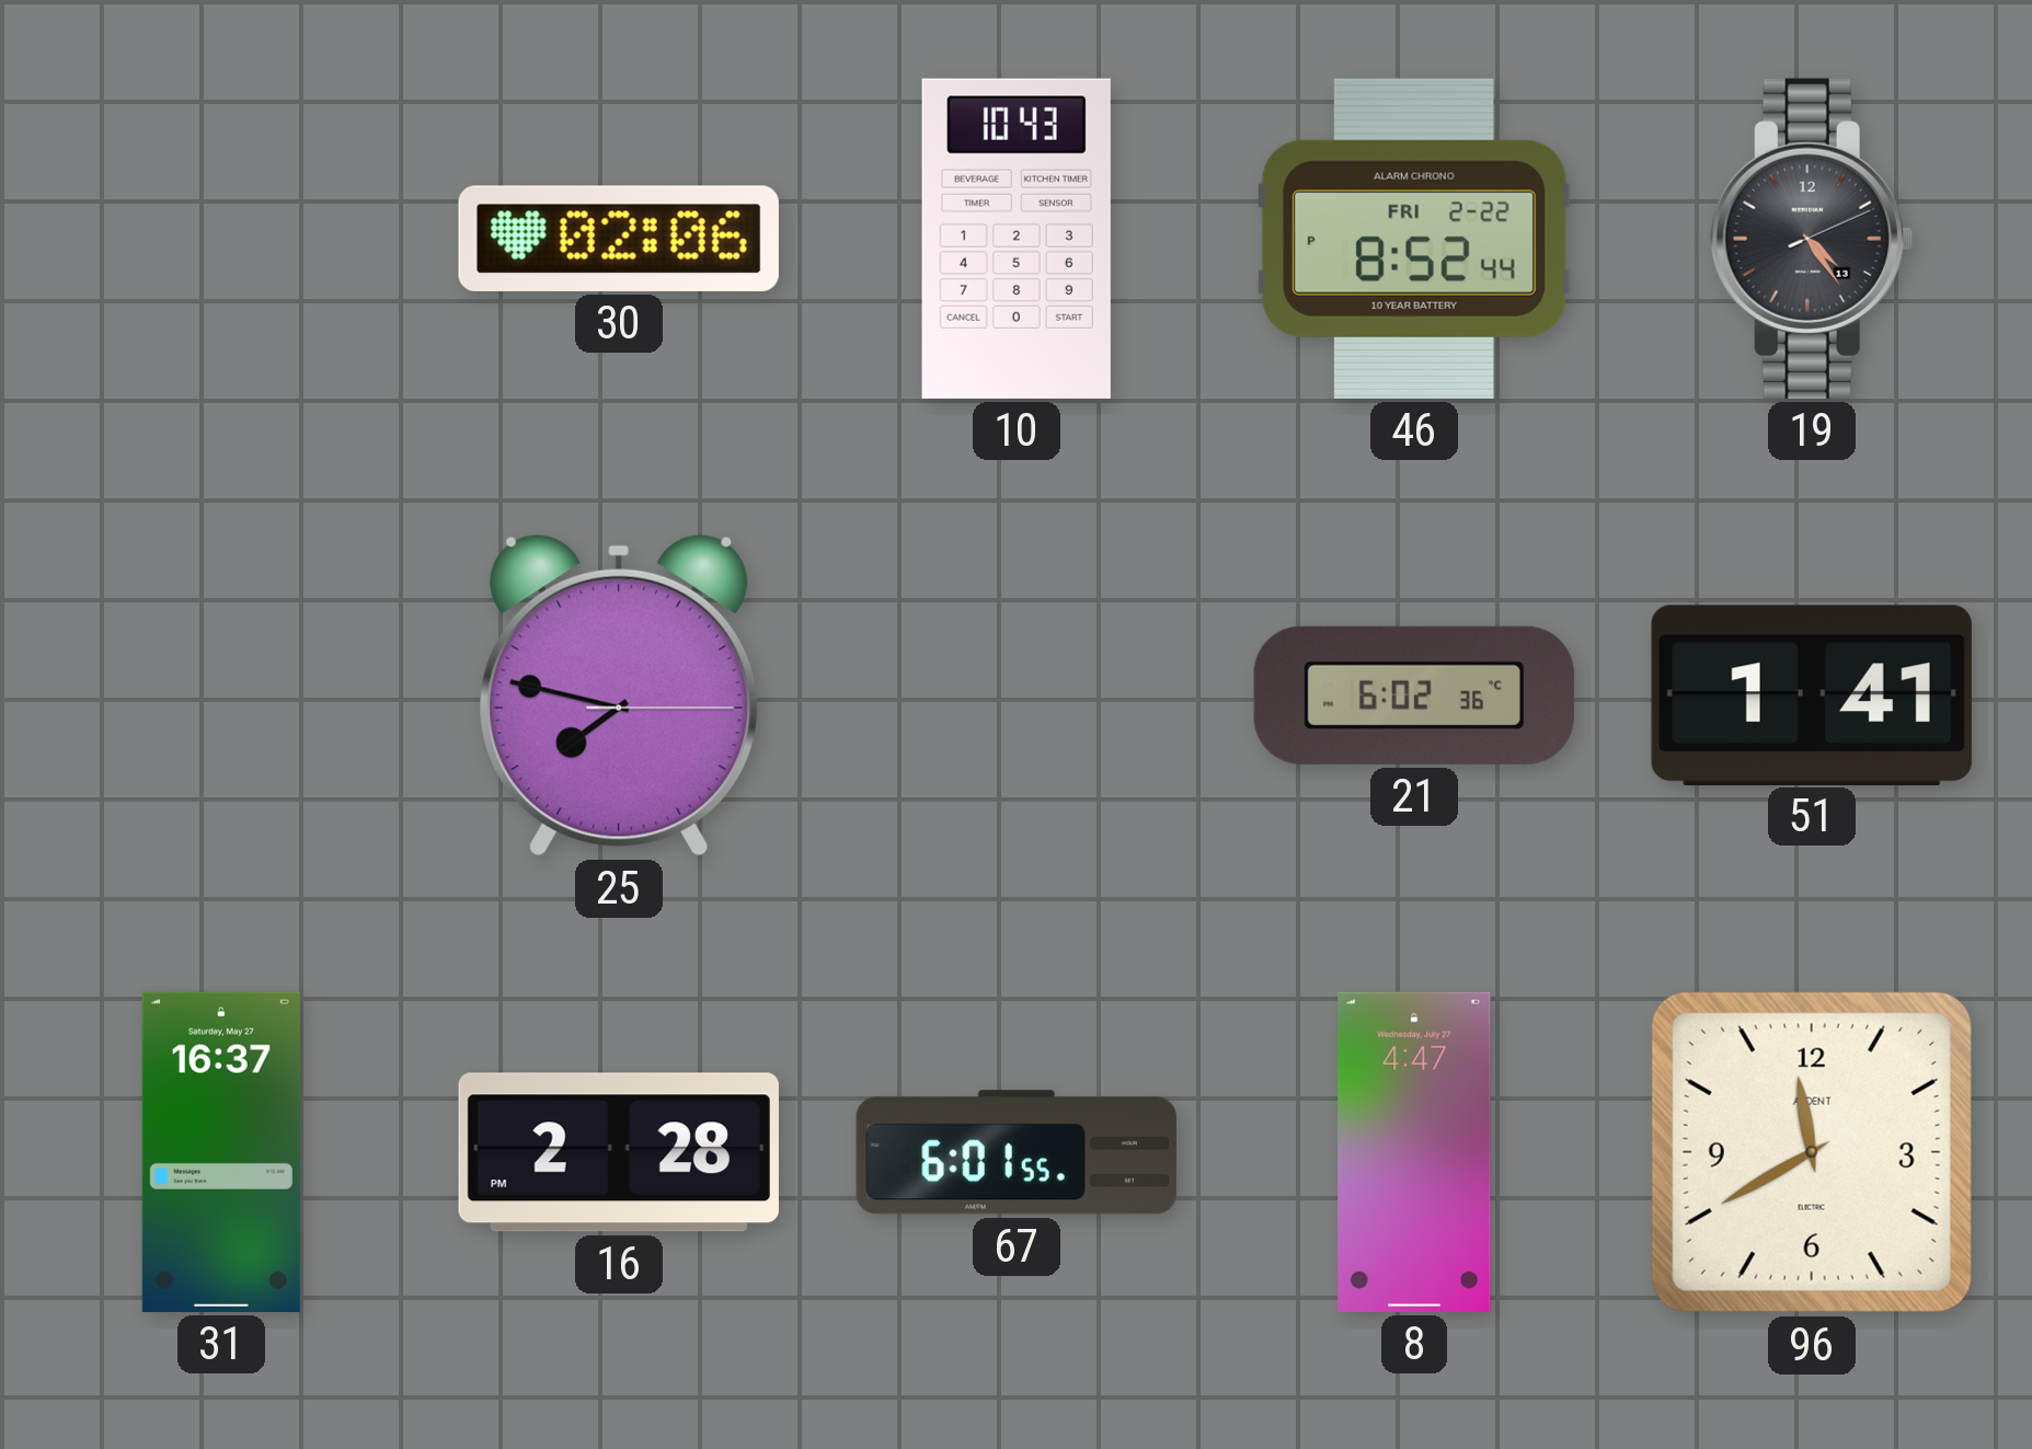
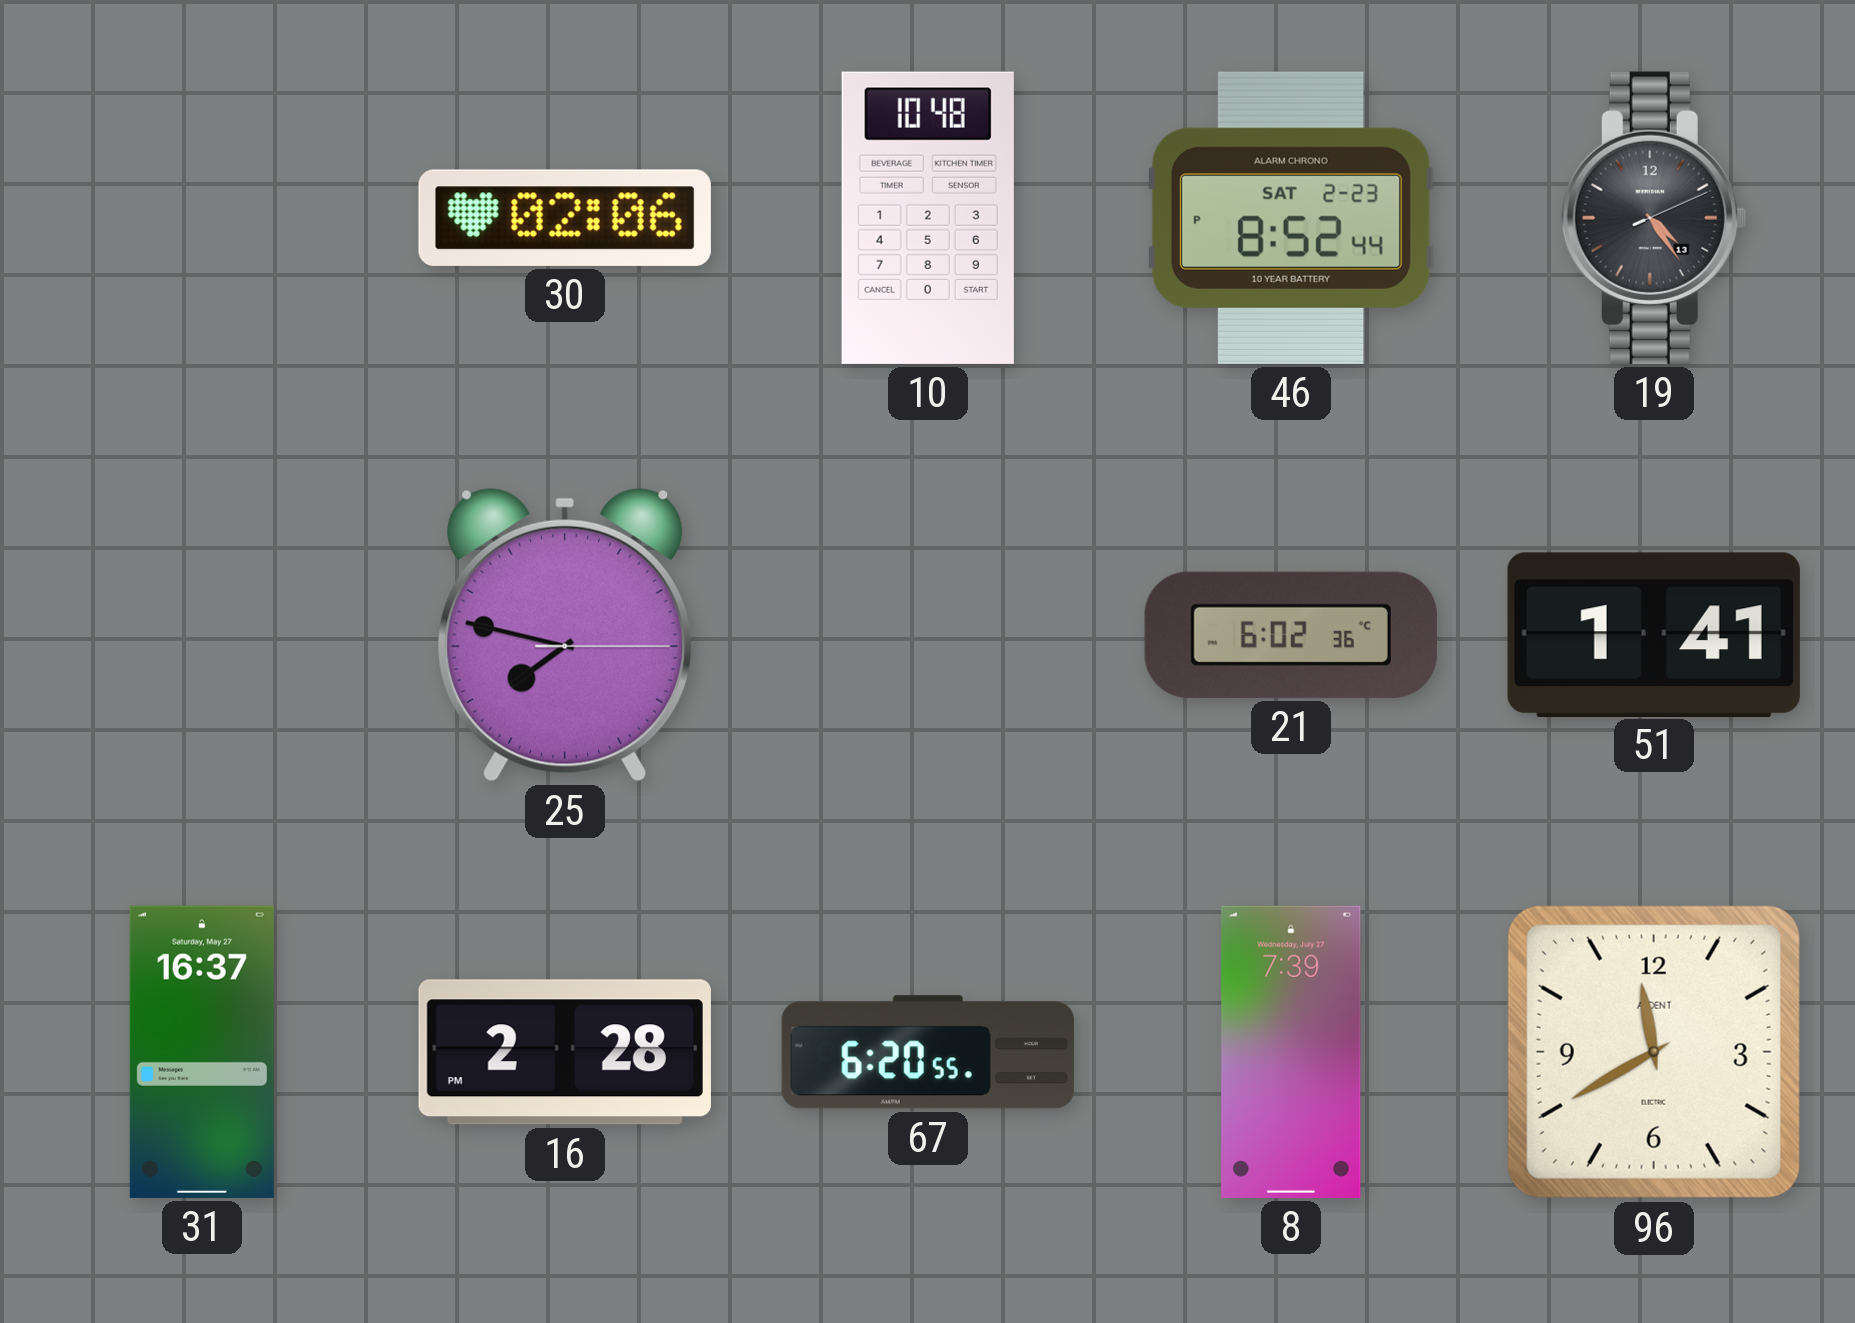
10: 10:43 -> 10:48 (928, 218)
46 date: FRI 2-22 -> SAT 2-23 (1291, 218)
67: 6:01 -> 6:20 (928, 1052)
8: 4:47 -> 7:39 (1291, 1052)
